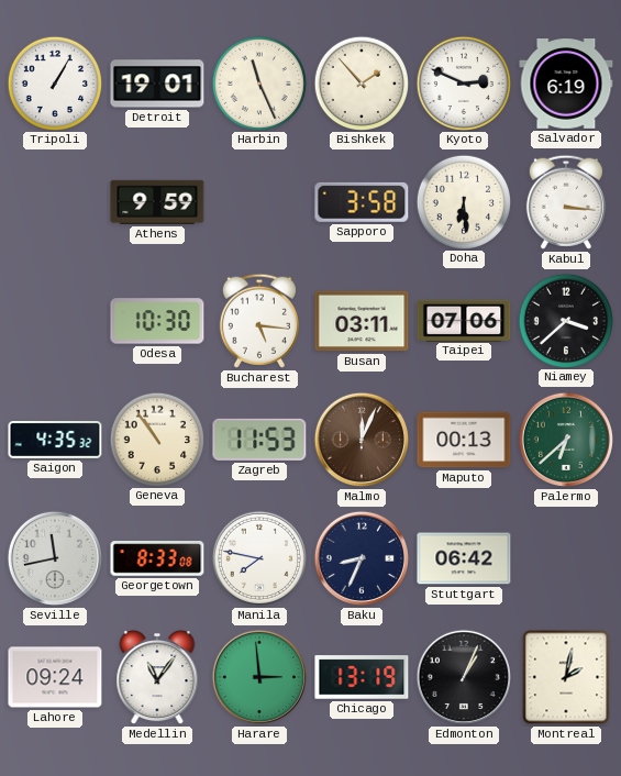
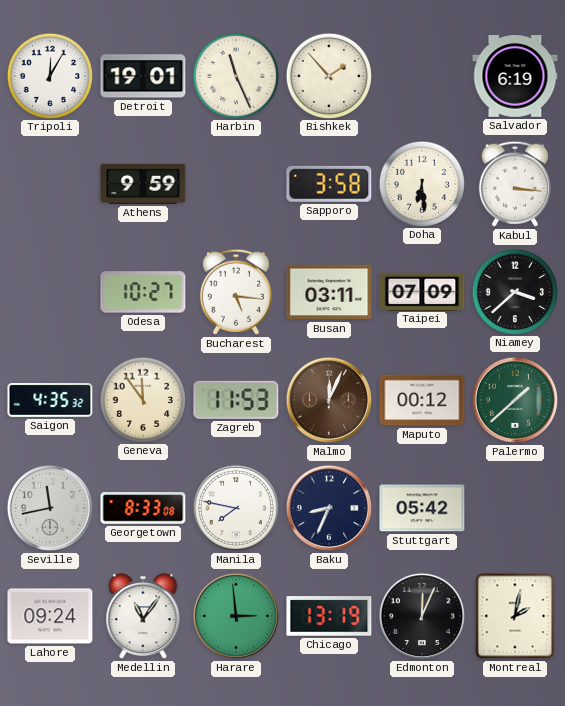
Tripoli: 1:05 -> 12:05 (49, 75)
Kyoto: 2:49 -> none (463, 82)
Odesa: 10:30 -> 10:27 (143, 292)
Taipei: 07:06 -> 07:09 (422, 291)
Geneva: 10:54 -> 11:54 (142, 399)
Maputo: 00:13 -> 00:12 (422, 400)
Palermo: 6:38 -> 1:38 (515, 400)
Stuttgart: 06:42 -> 05:42 (422, 508)
Edmonton: 1:04 -> 12:04 (422, 616)
